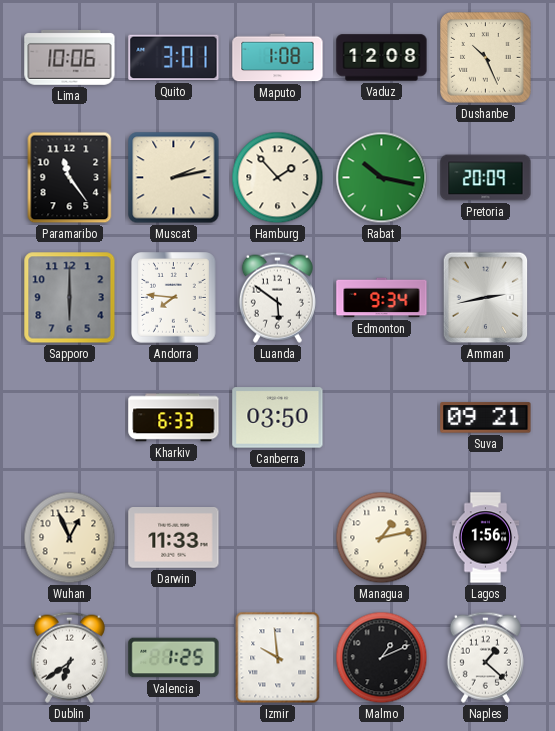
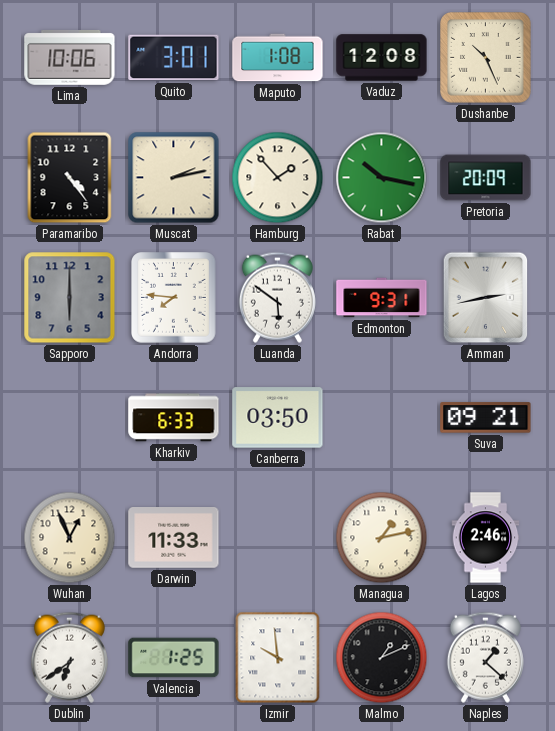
Paramaribo: 11:24 -> 4:24 (70, 178)
Edmonton: 9:34 -> 9:31 (382, 298)
Lagos: 1:56 -> 2:46 (486, 538)
